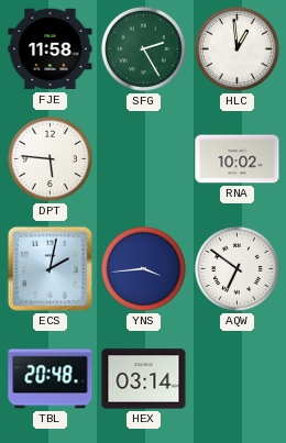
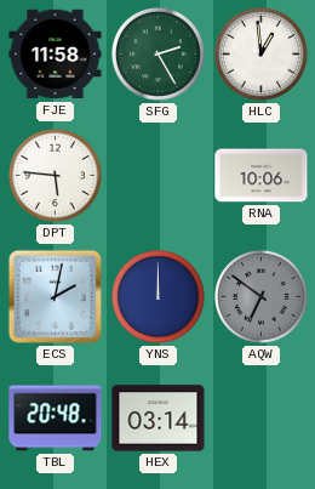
RNA: 10:02 -> 10:06 (262, 176)
YNS: 3:44 -> 12:00 (157, 296)
AQW dial: white -> grey (260, 296)
